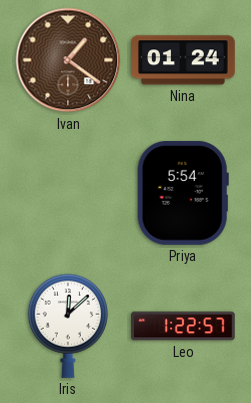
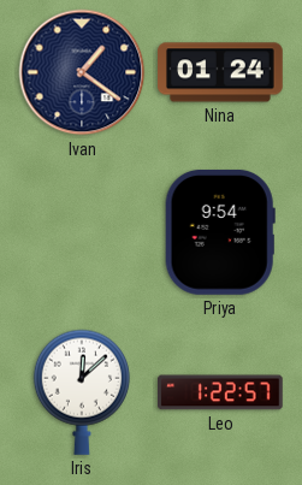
Ivan dial: brown -> navy (82, 72)
Priya: 5:54 -> 9:54 (220, 232)
